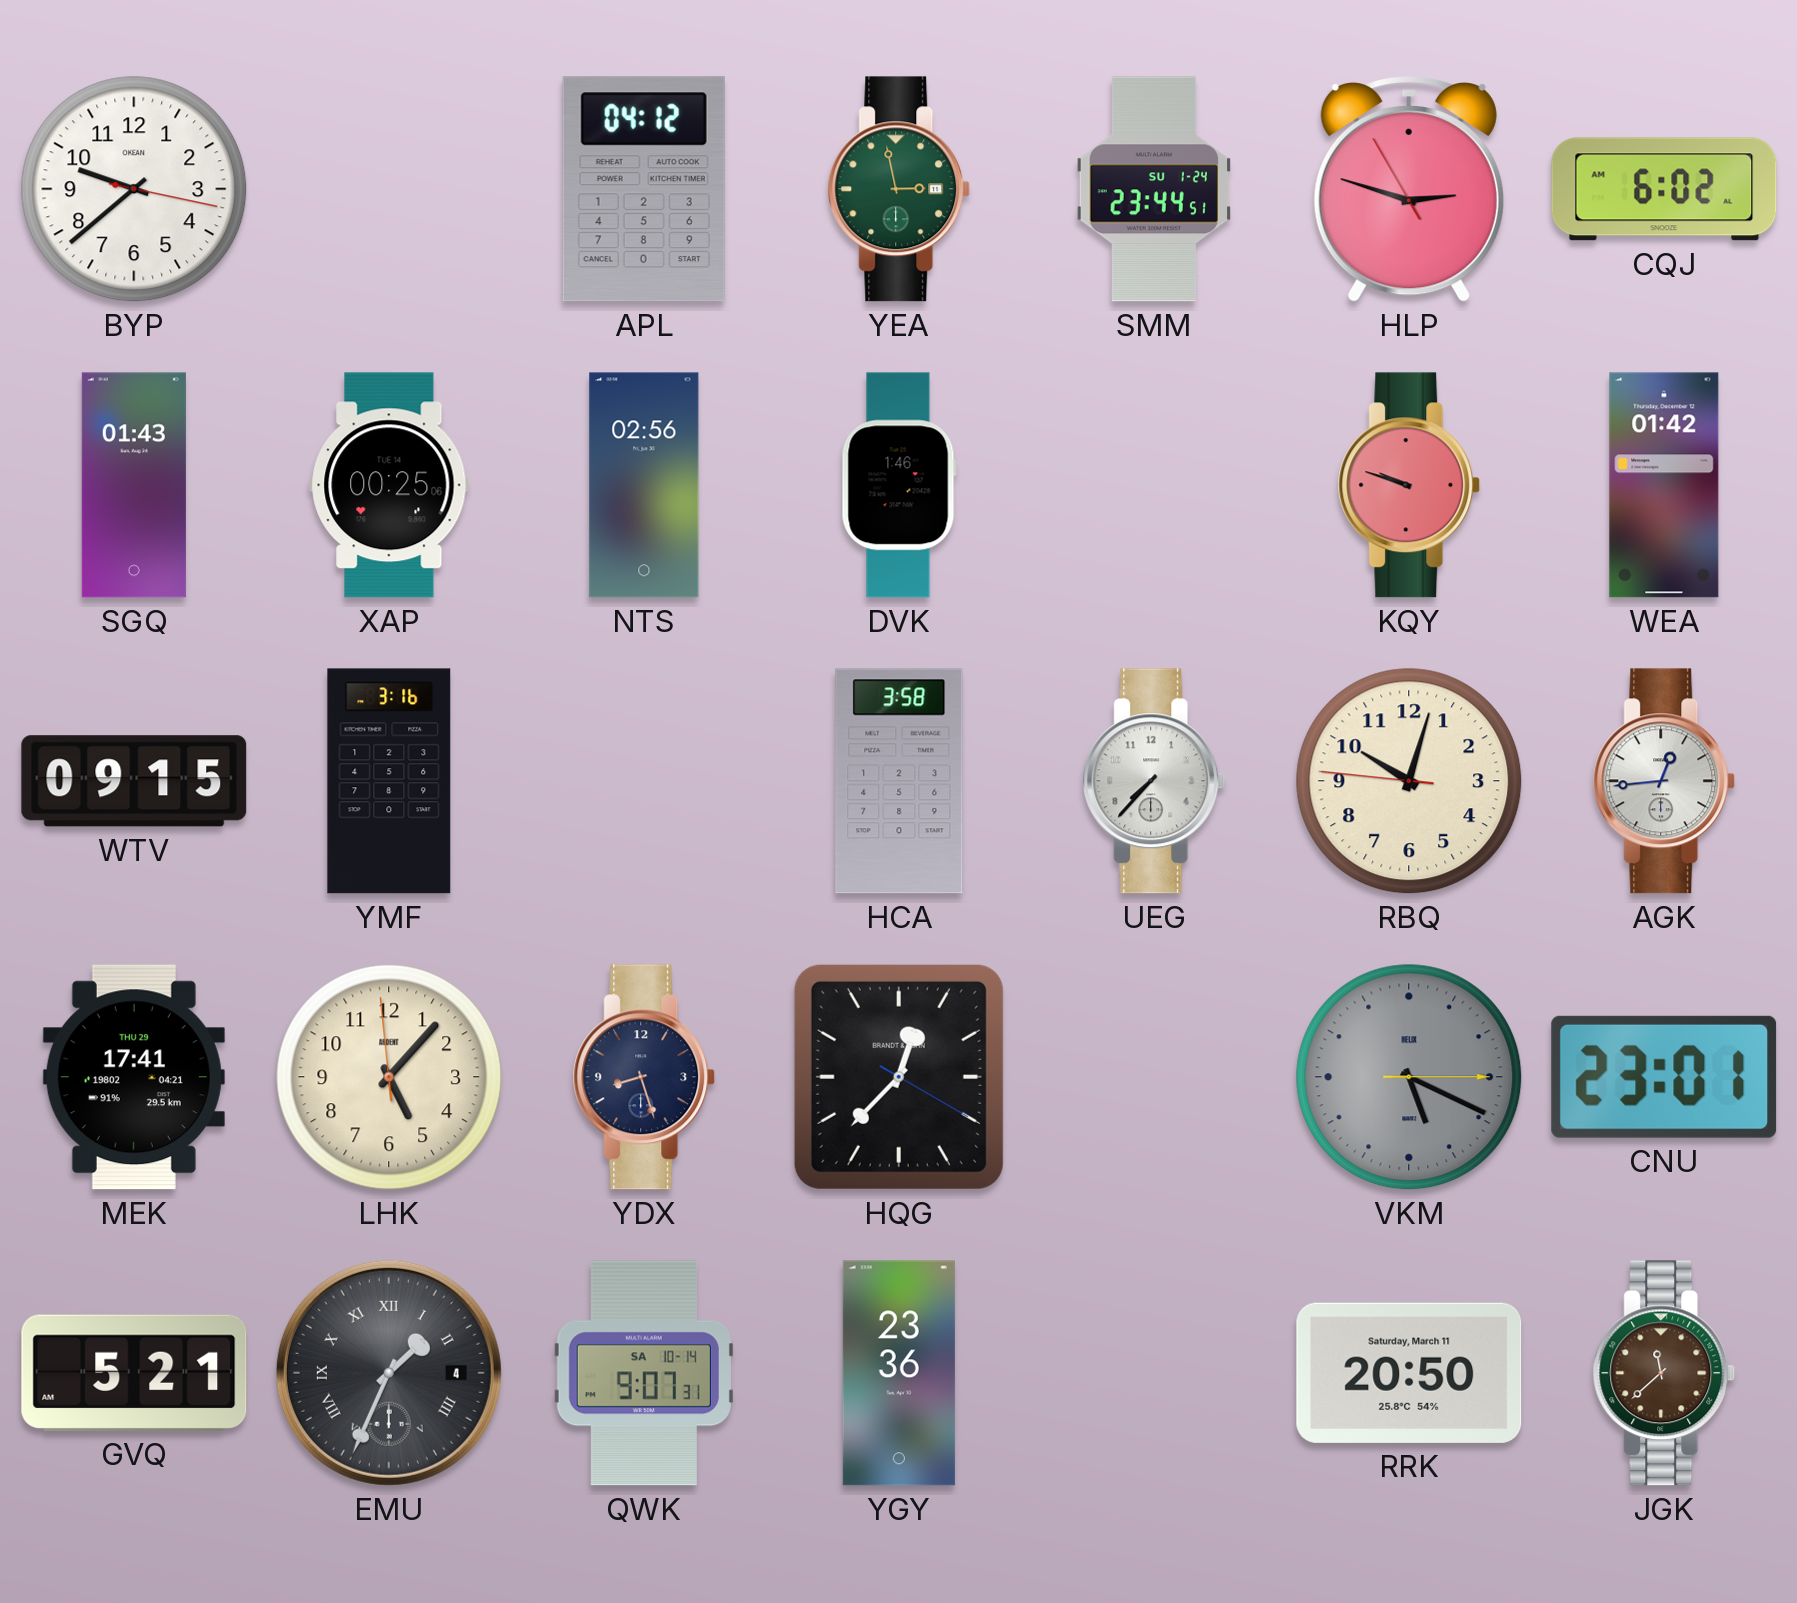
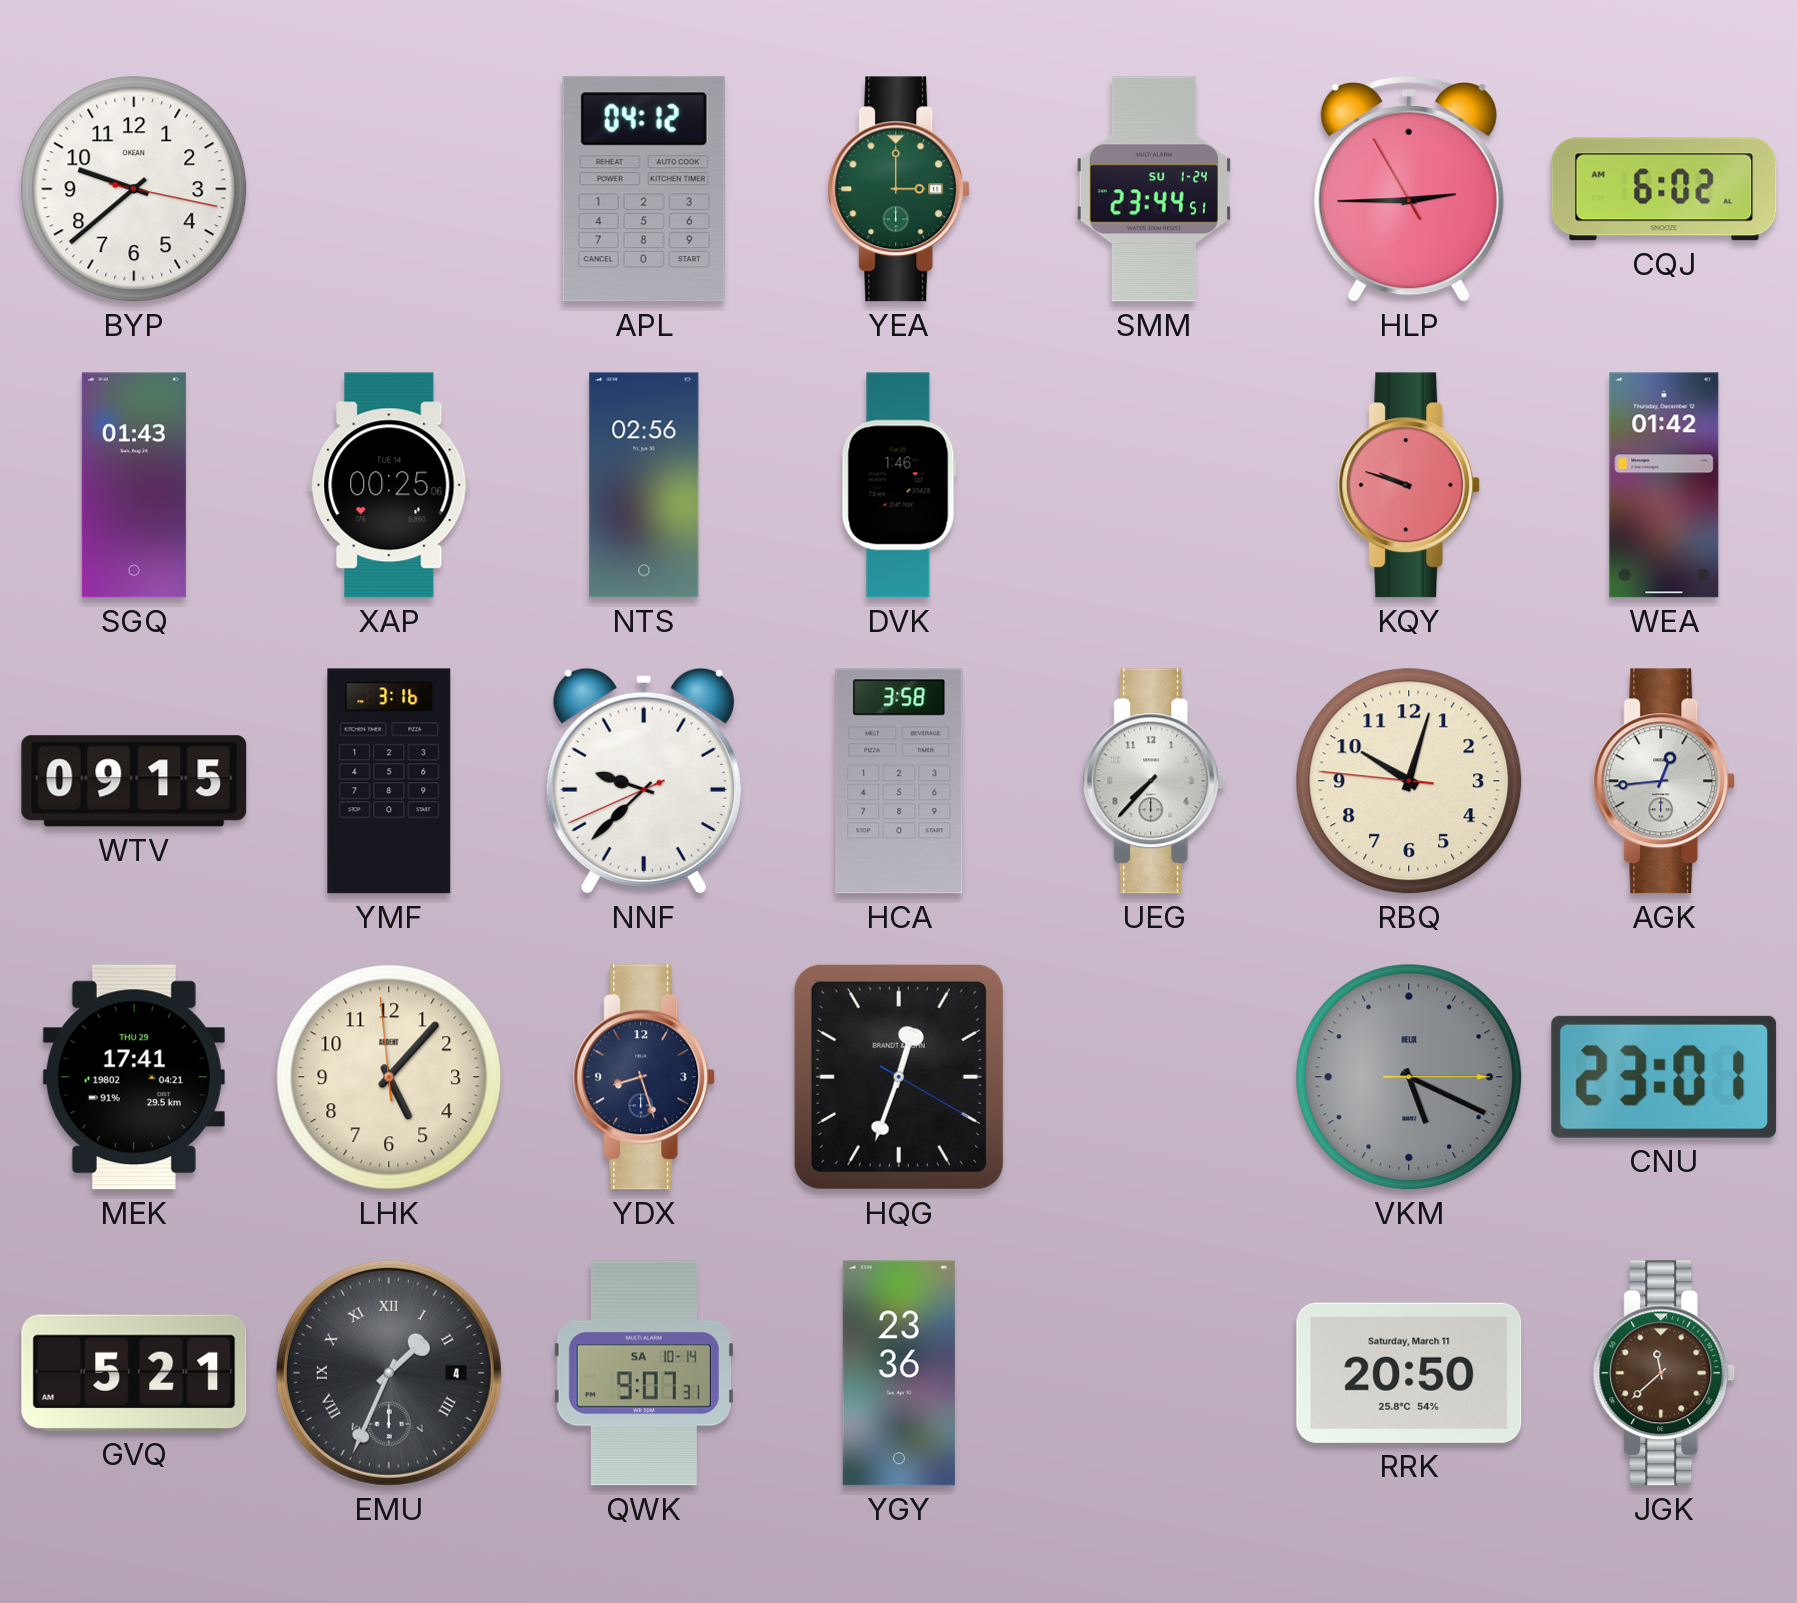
YEA: 2:58 -> 3:00 (899, 189)
HLP: 2:47 -> 2:44 (1409, 190)
NNF: none -> 9:37 (644, 781)
HQG: 12:37 -> 12:33 (899, 1077)
